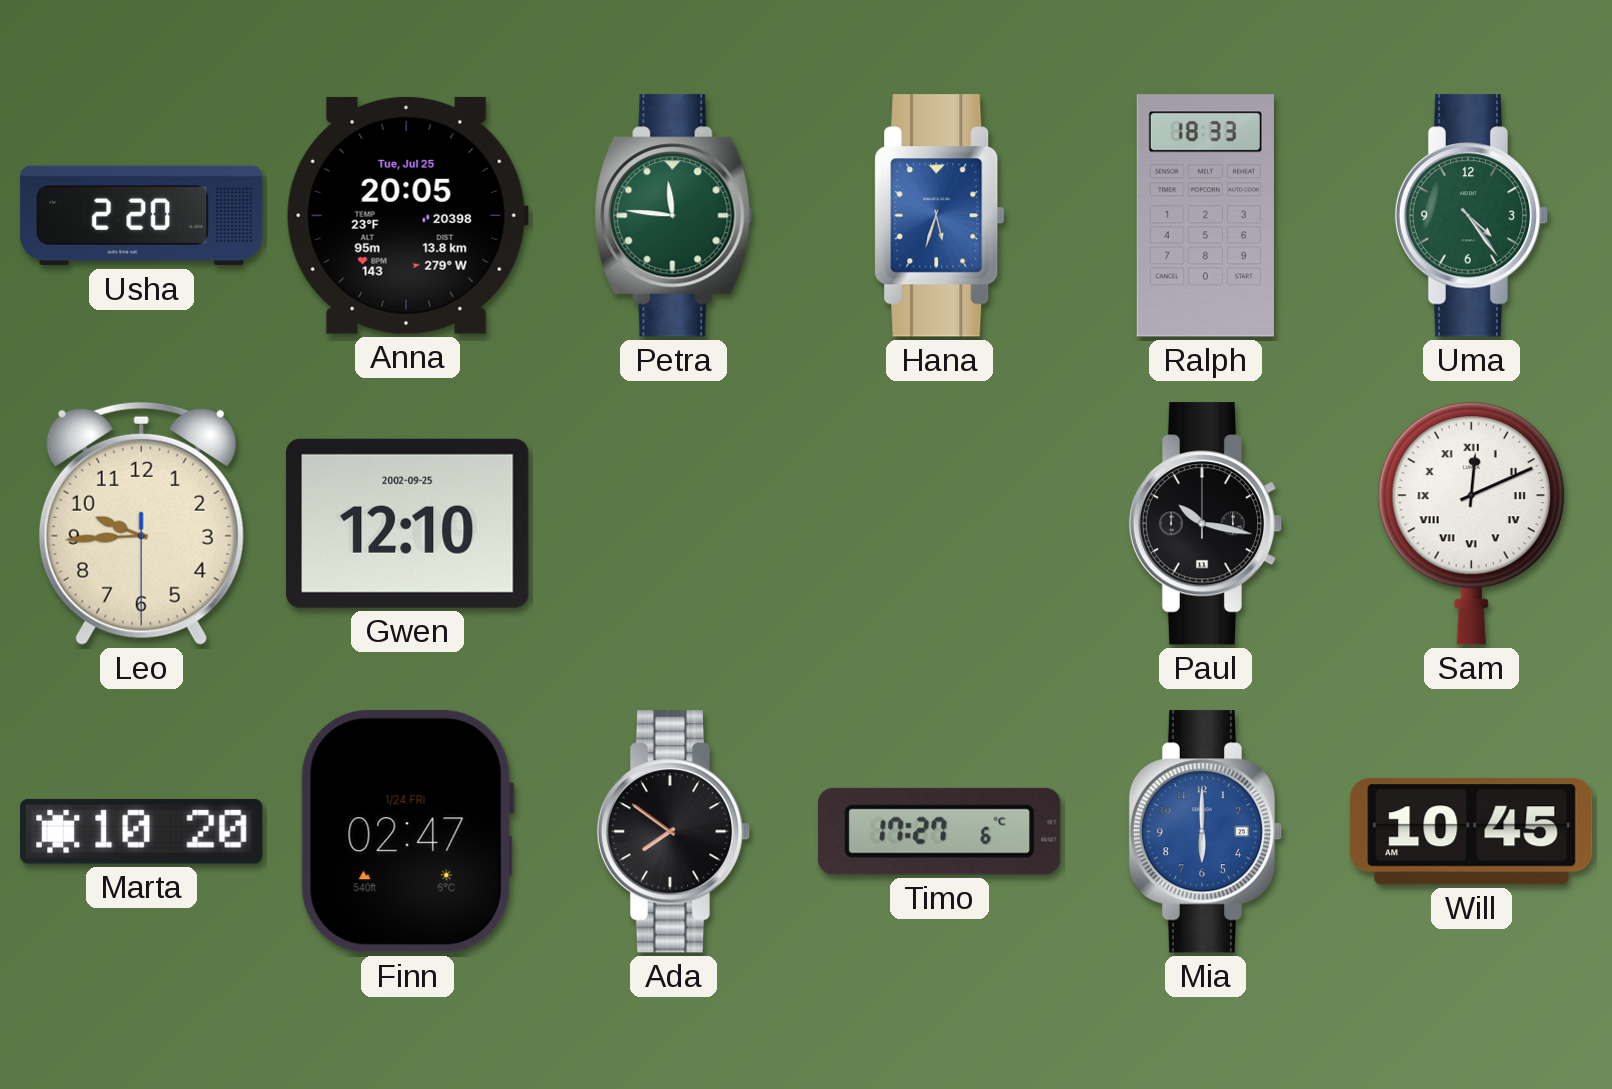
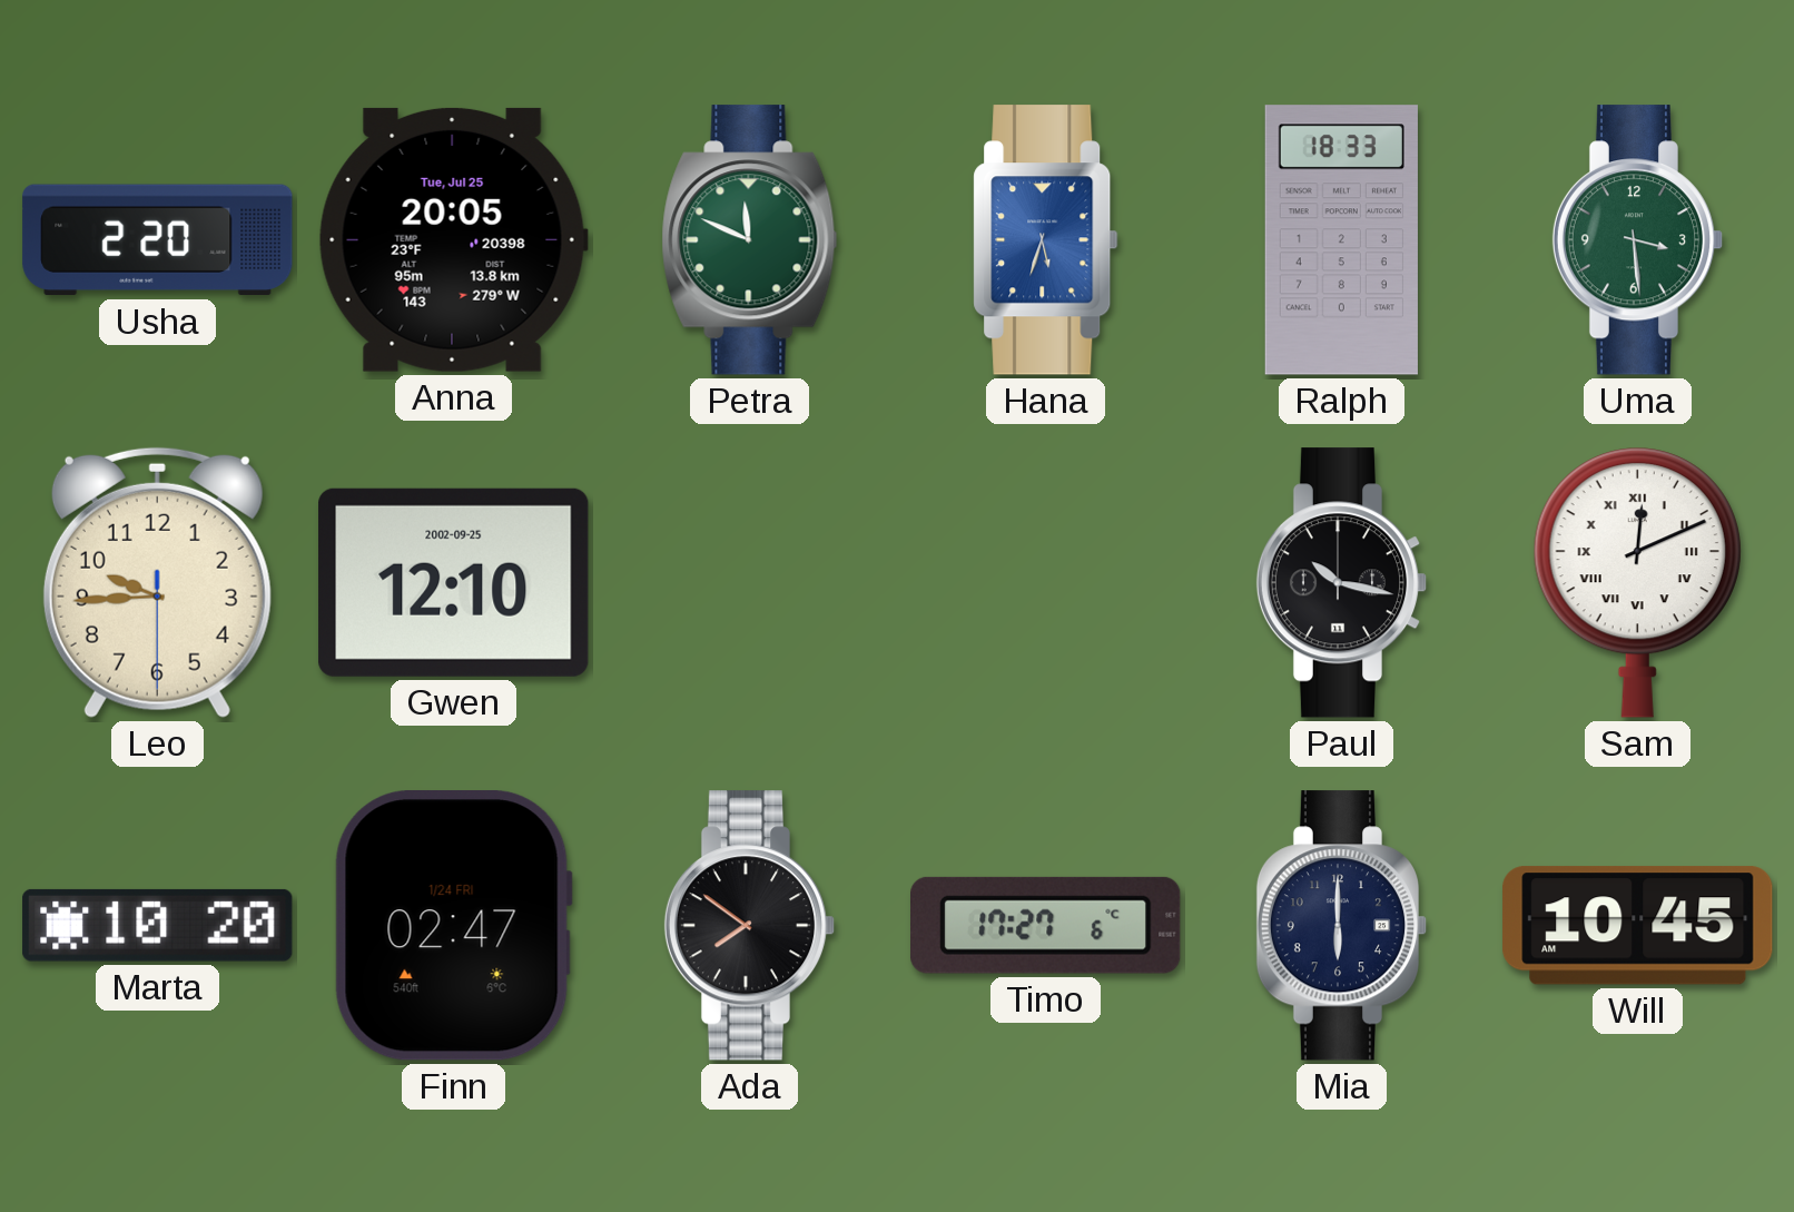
Petra: 11:46 -> 11:49 (750, 240)
Uma: 4:24 -> 3:29 (1638, 240)
Mia dial: blue -> navy (1342, 926)
